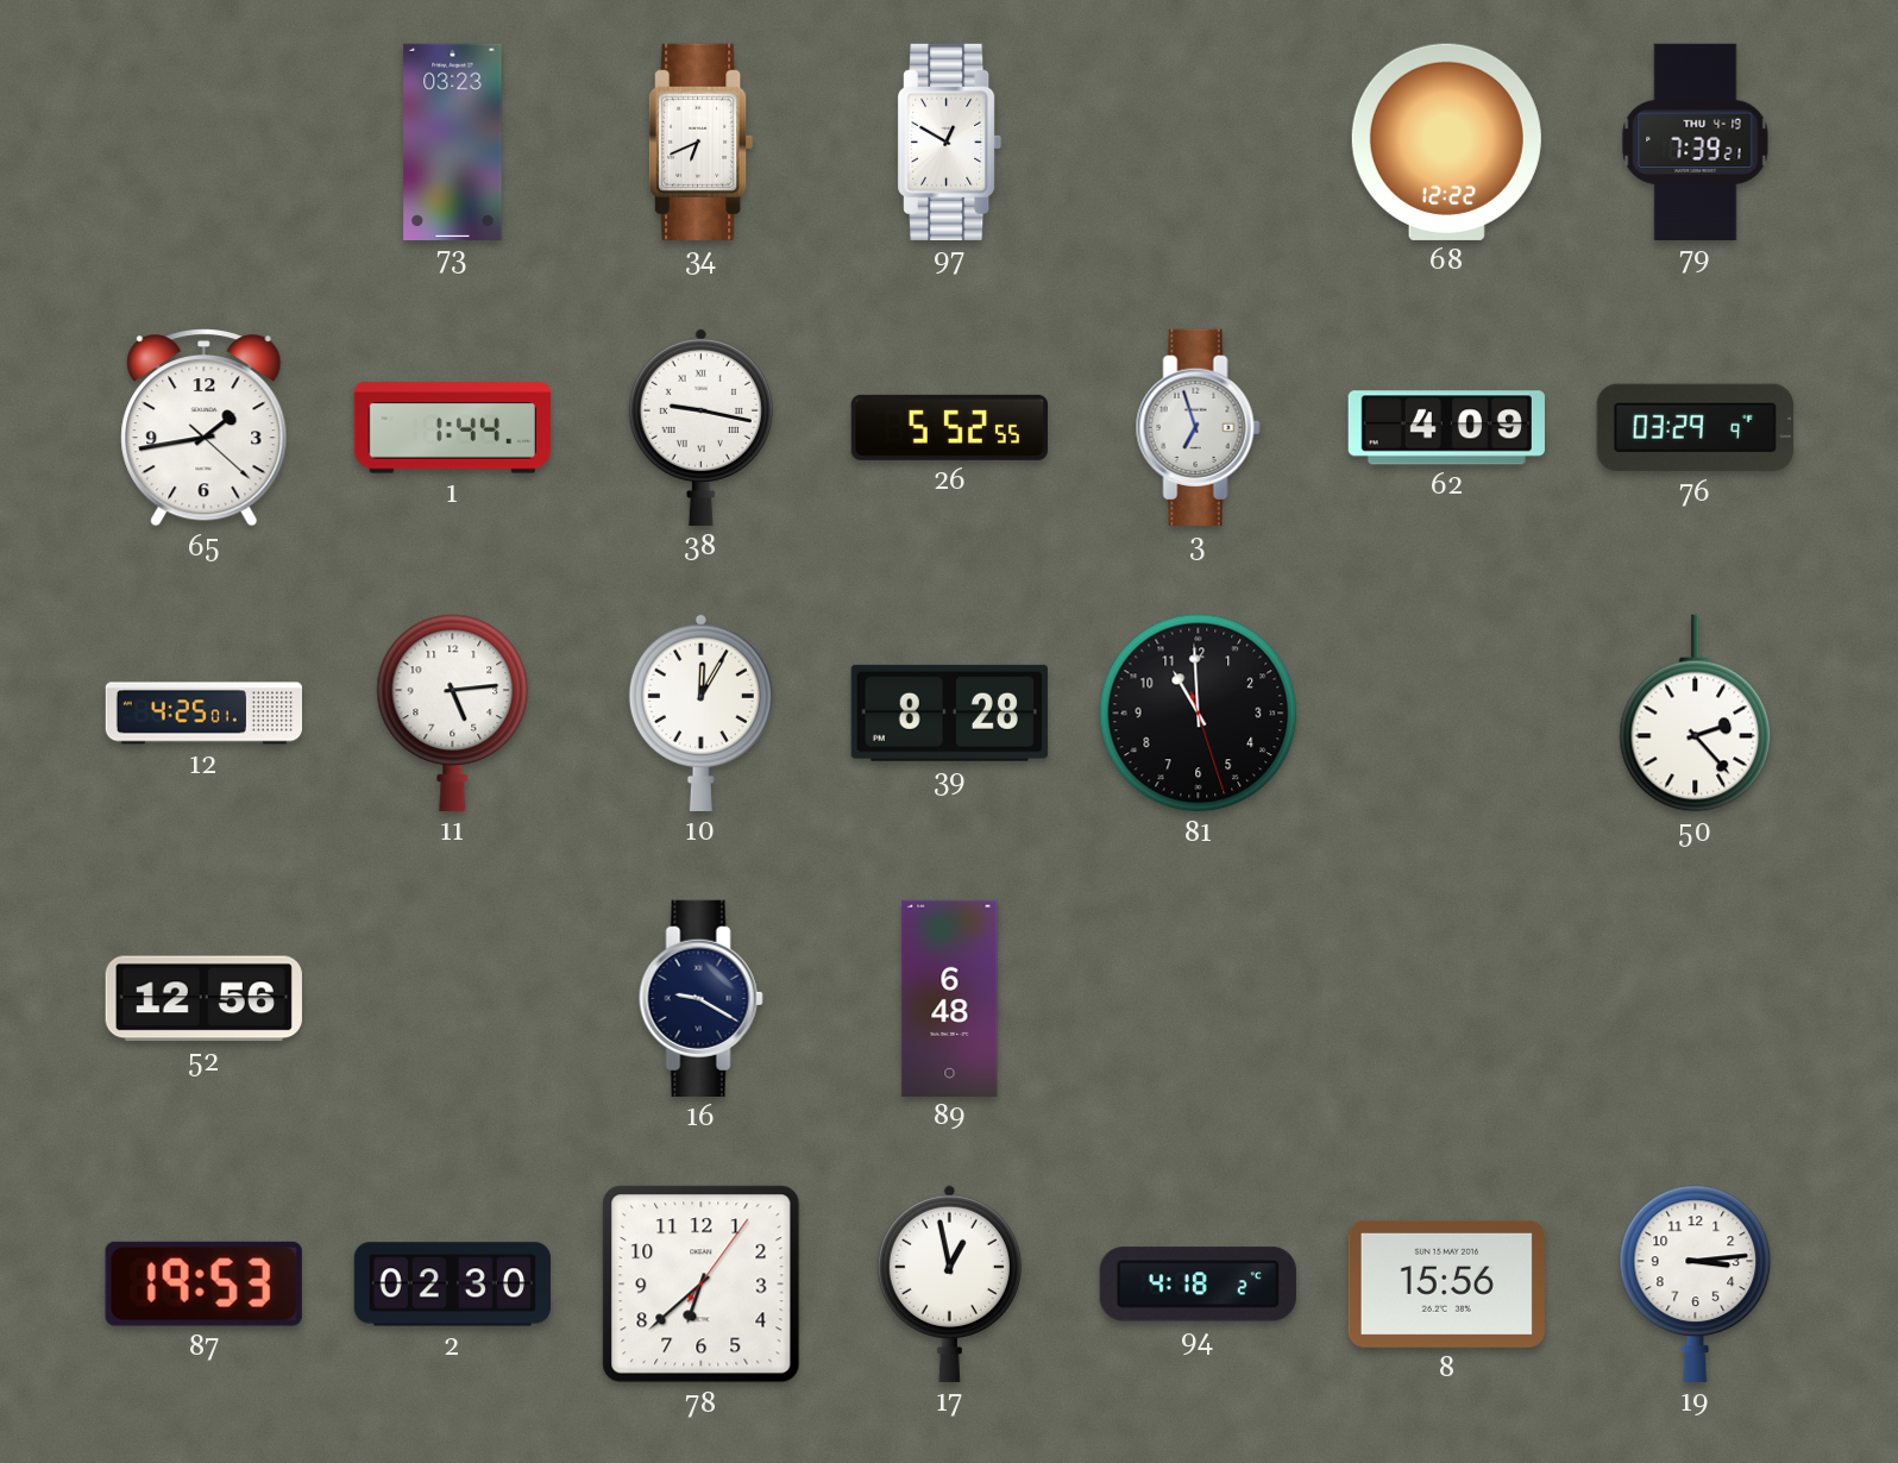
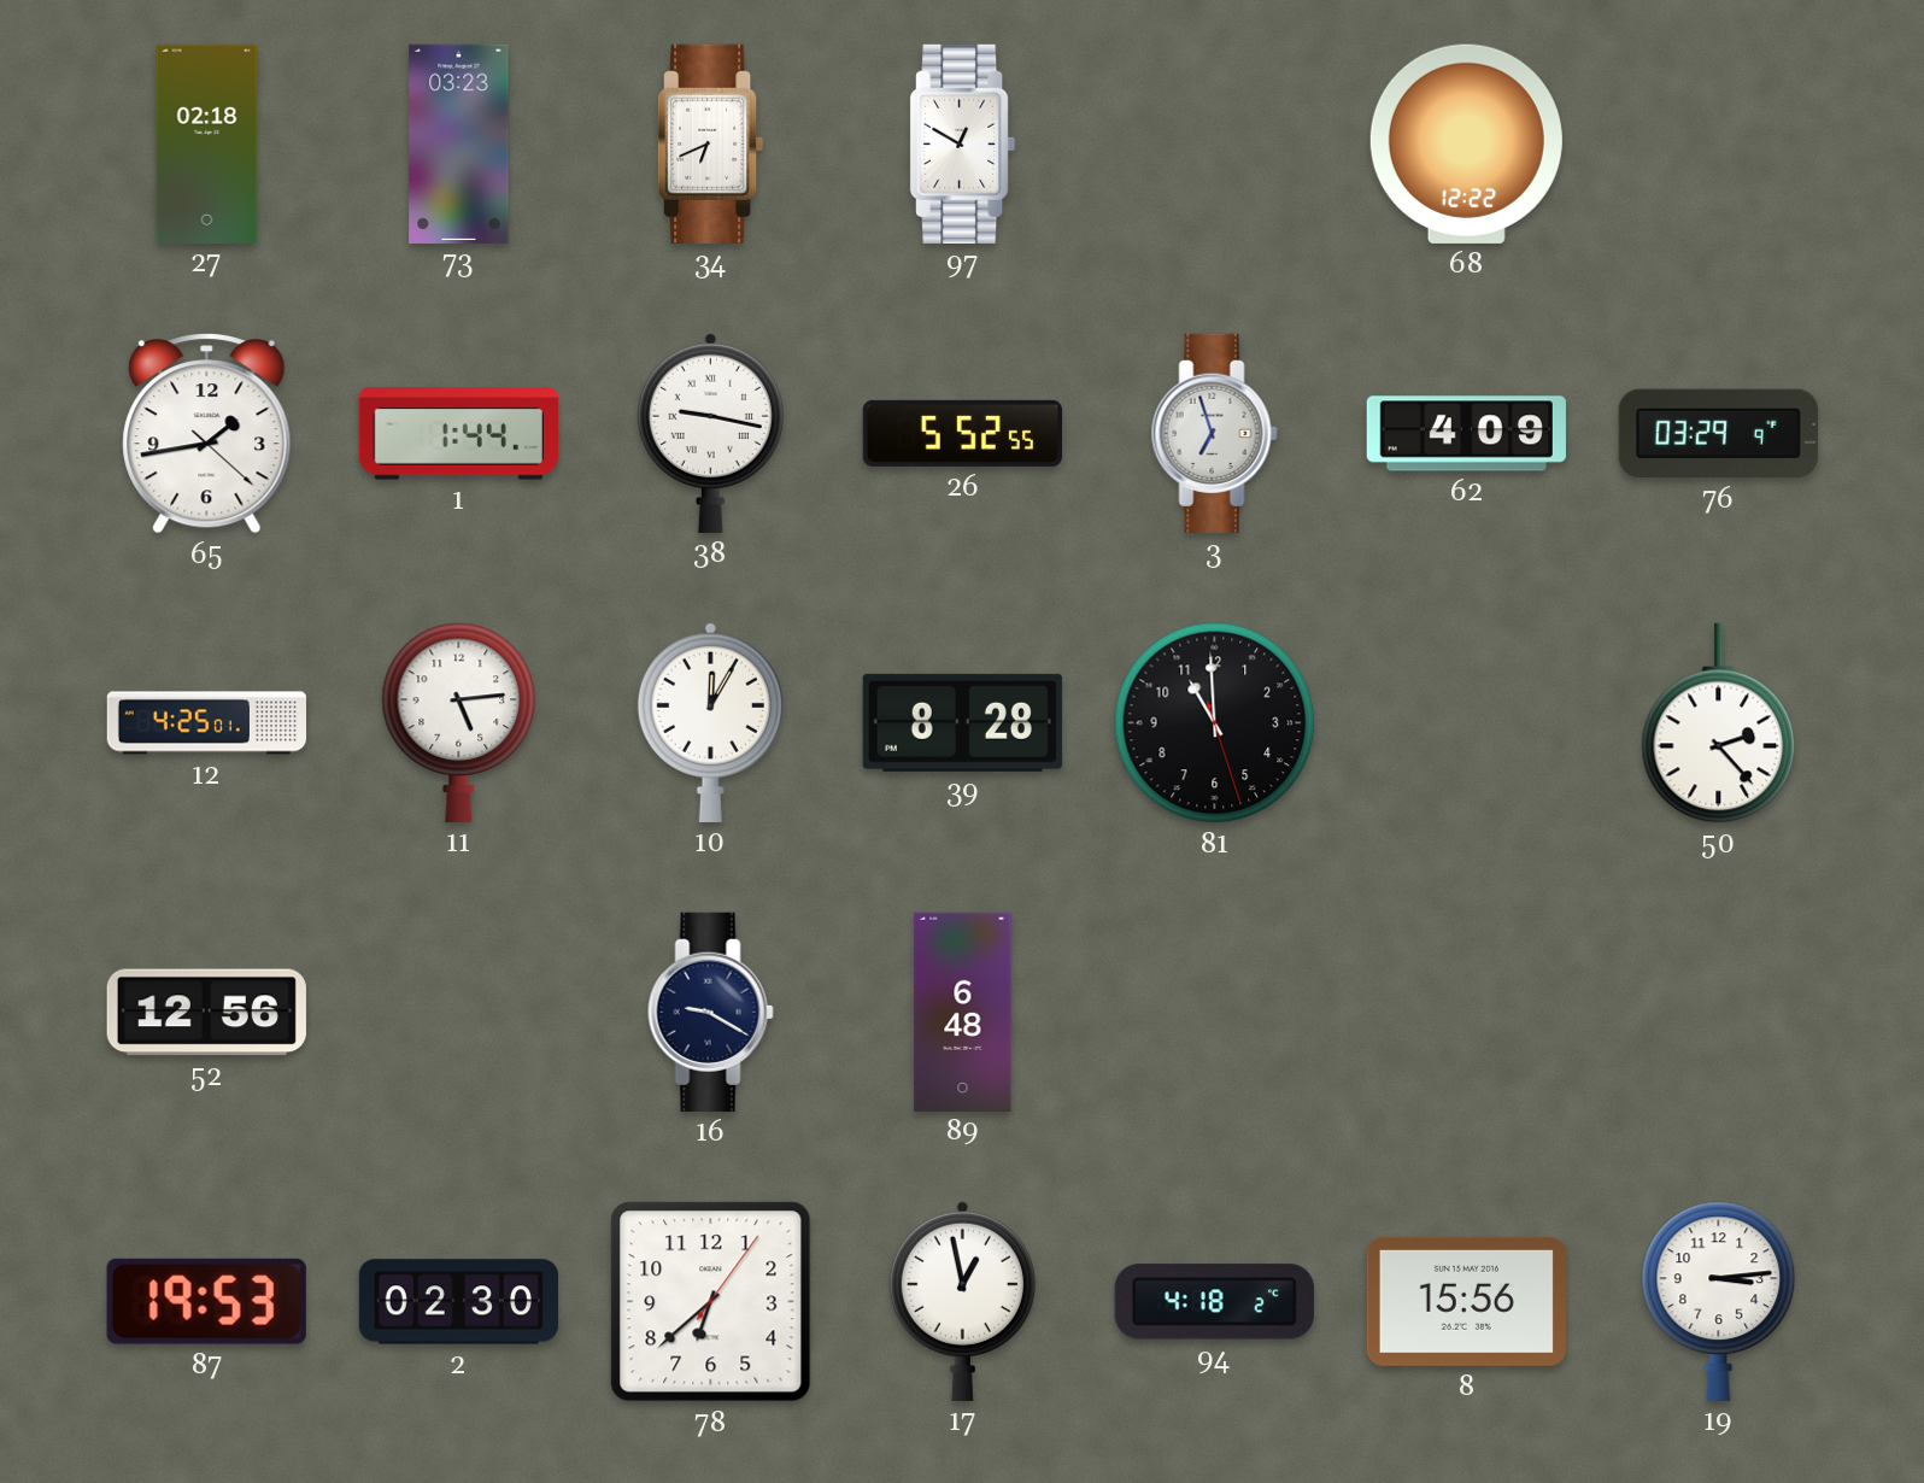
27: none -> 02:18 (207, 143)
79: 7:39 -> none (1696, 142)
